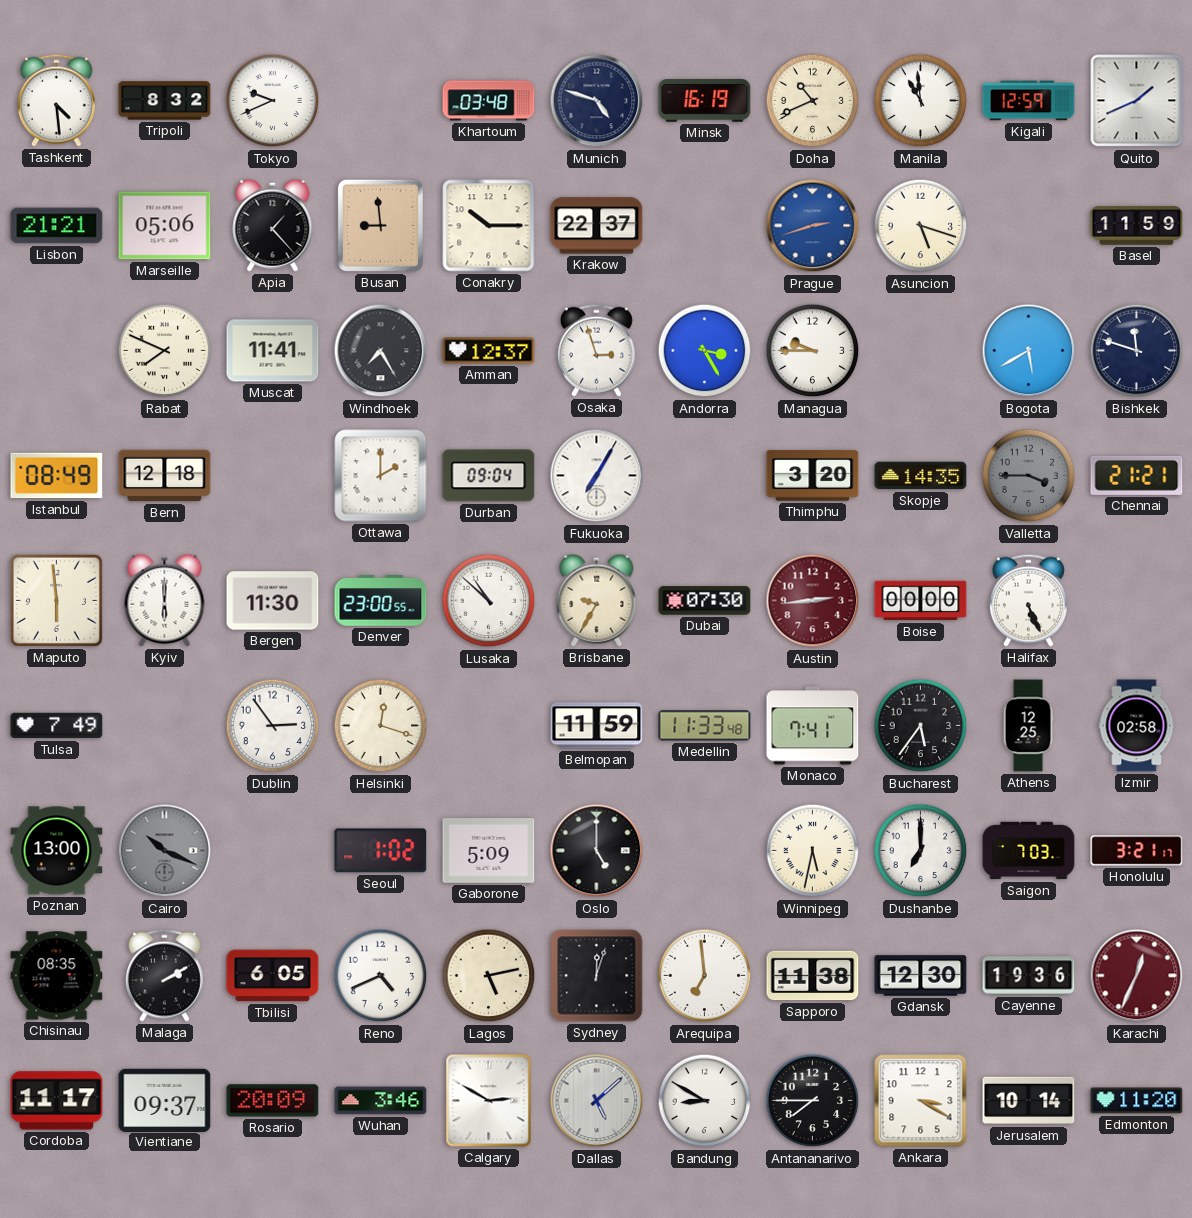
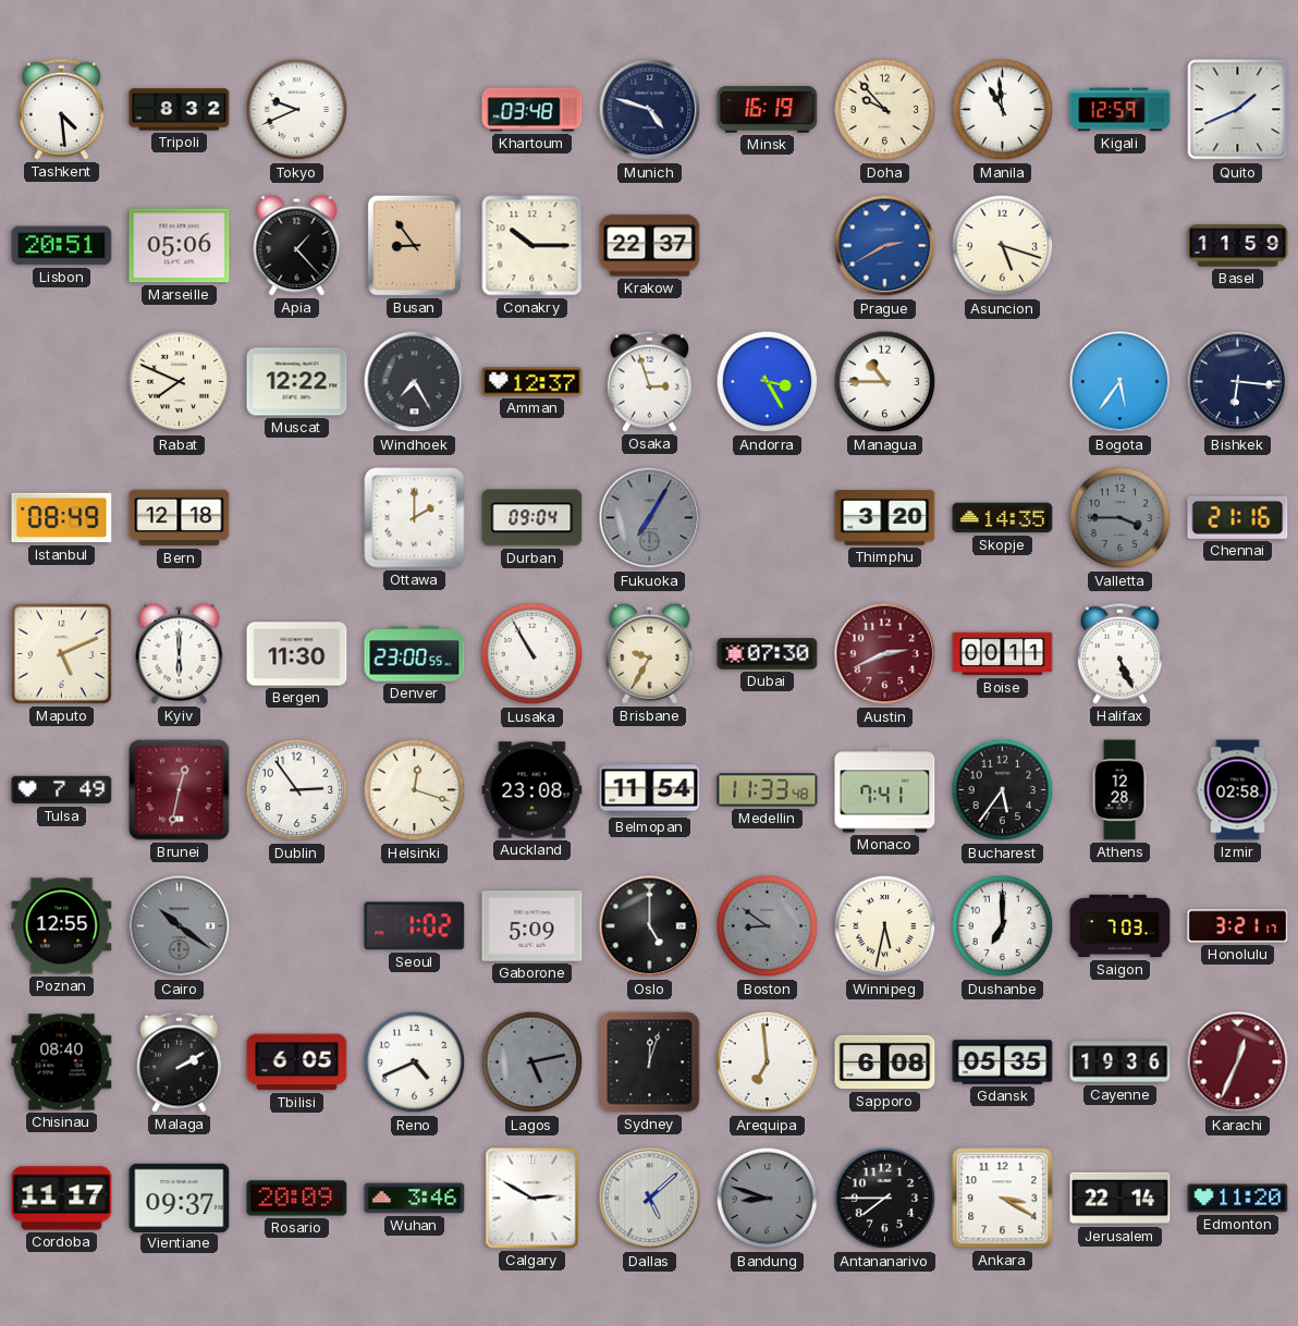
Doha: 10:41 -> 9:53 (885, 110)
Lisbon: 21:21 -> 20:51 (62, 246)
Busan: 8:59 -> 8:54 (414, 245)
Prague: 2:42 -> 2:40 (885, 246)
Muscat: 11:41 -> 12:22 (297, 382)
Managua: 9:45 -> 10:45 (885, 382)
Bogota: 5:40 -> 5:36 (1121, 382)
Bishkek: 11:48 -> 6:16 (1238, 382)
Fukuoka dial: white -> grey (650, 518)
Chennai: 21:21 -> 21:16 (1238, 517)
Maputo: 5:59 -> 5:11 (61, 653)
Lusaka: 10:52 -> 10:55 (532, 654)
Austin: 2:44 -> 2:41 (885, 654)
Boise: 00:00 -> 00:11 (1003, 654)
Brunei: none -> 12:32 (180, 790)
Auckland: none -> 23:08 (532, 790)
Belmopan: 11:59 -> 11:54 (650, 790)
Athens: 12:25 -> 12:28 (1119, 790)
Poznan: 13:00 -> 12:55 (62, 926)
Cairo: 10:19 -> 10:21 (180, 926)
Boston: none -> 8:51 (768, 926)
Chisinau: 08:35 -> 08:40 (62, 1063)
Lagos dial: cream -> grey (532, 1063)
Sapporo: 11:38 -> 6:08 (885, 1063)
Gdansk: 12:30 -> 05:35 (1003, 1063)
Bandung: 8:50 -> 8:48 (768, 1199)
Bandung dial: white -> grey (768, 1199)
Jerusalem: 10:14 -> 22:14 (1121, 1199)
